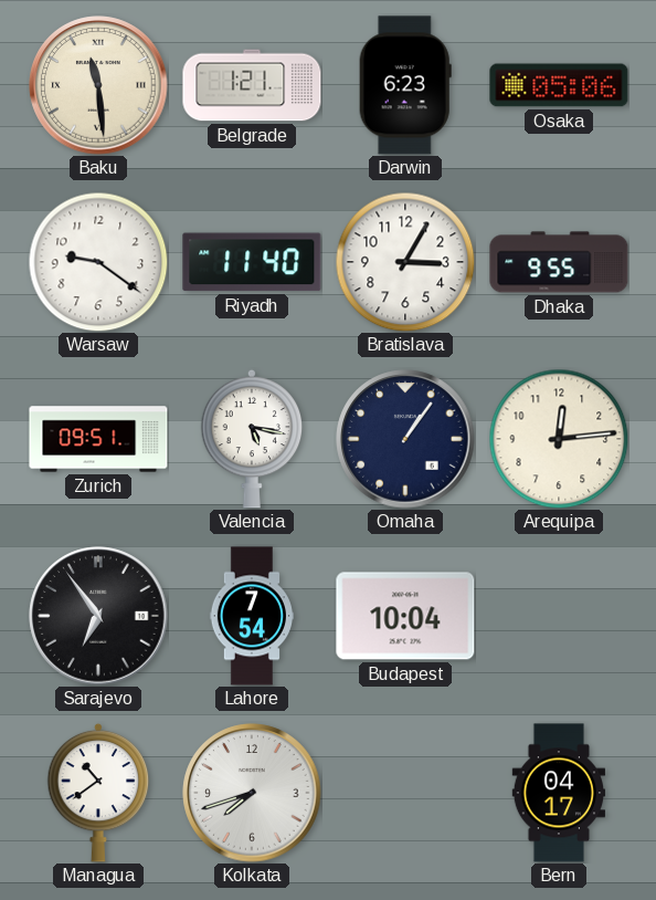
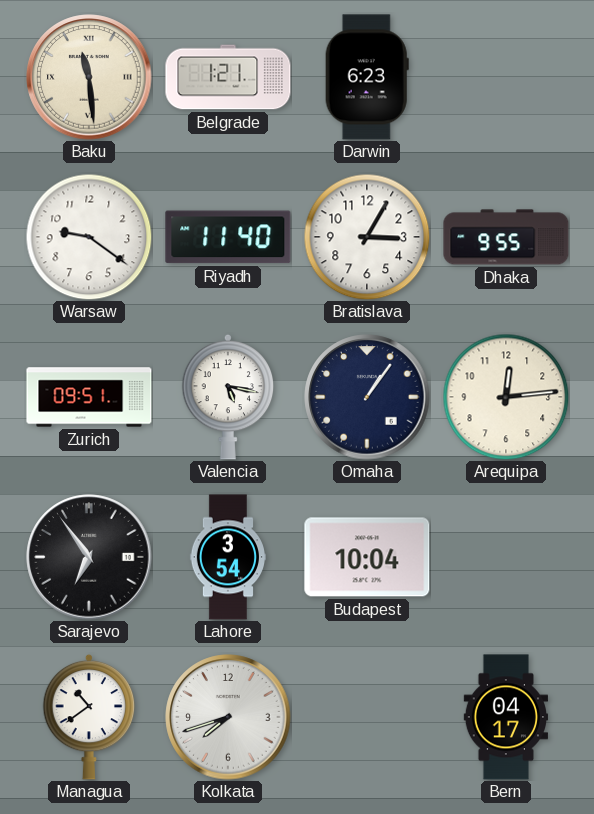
Osaka: 05:06 -> none (559, 85)
Lahore: 7:54 -> 3:54 (227, 557)
